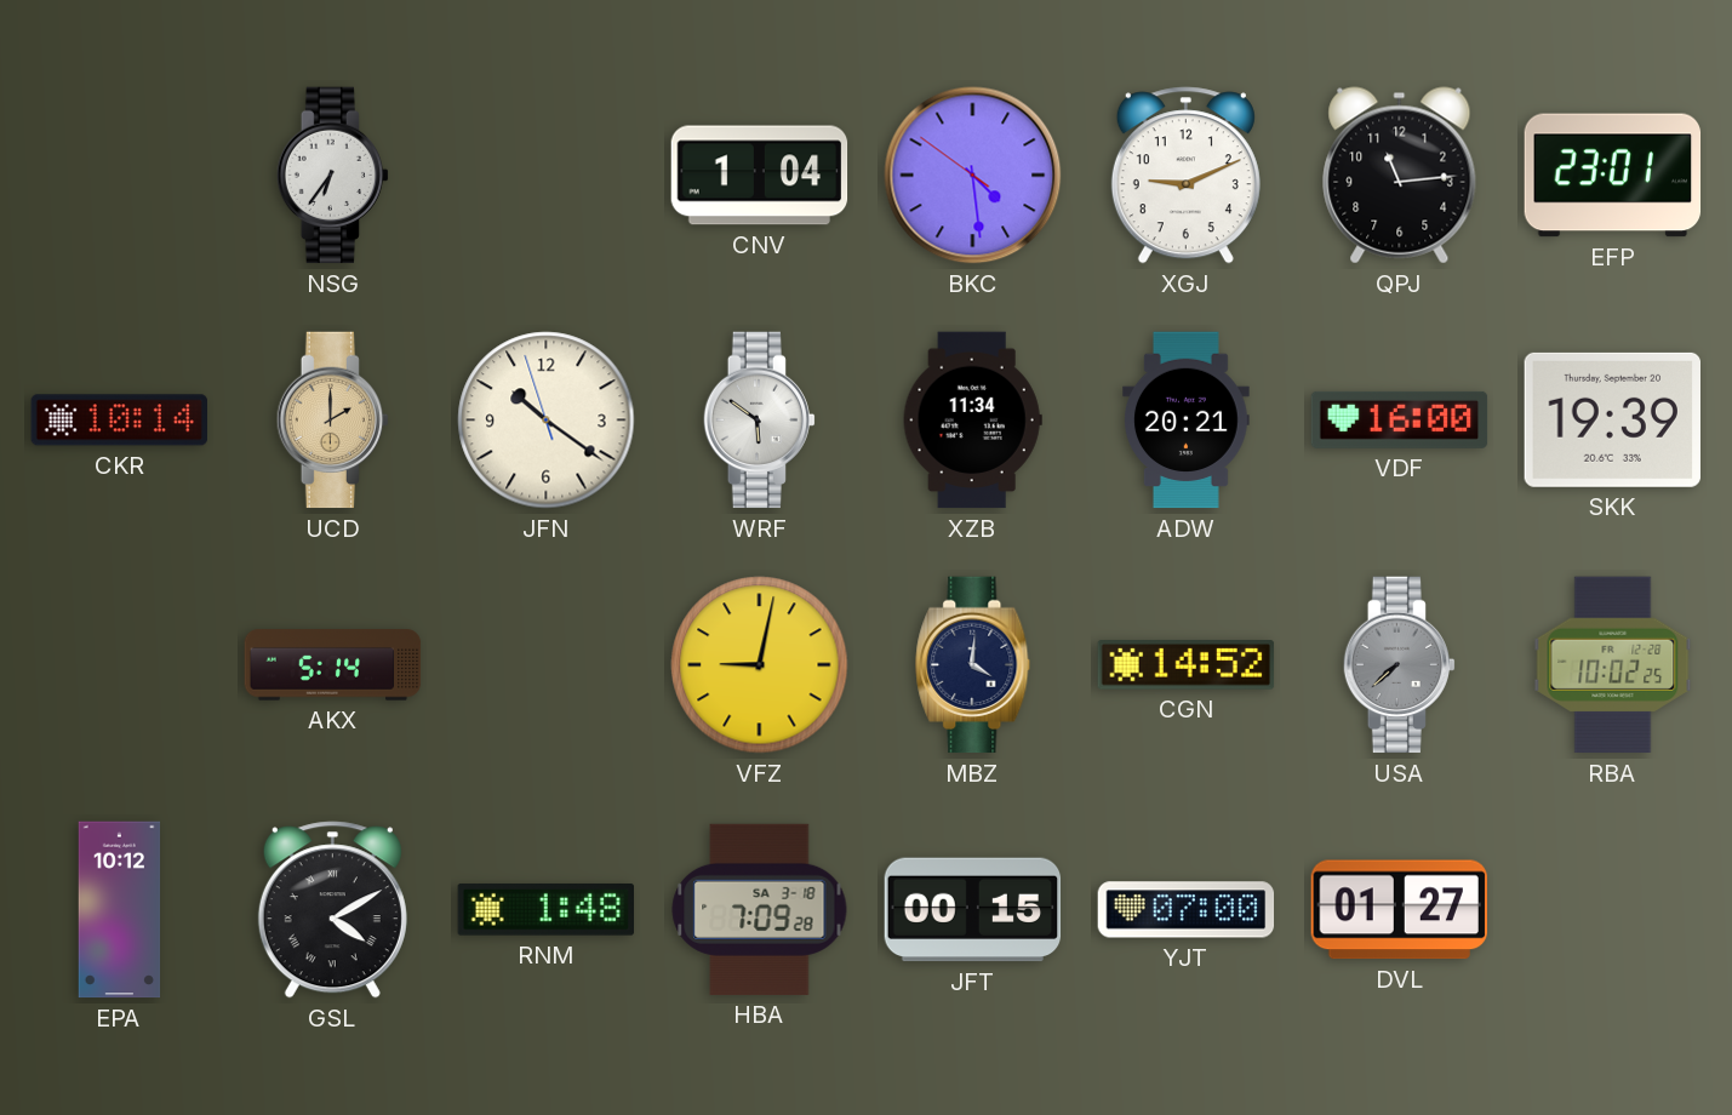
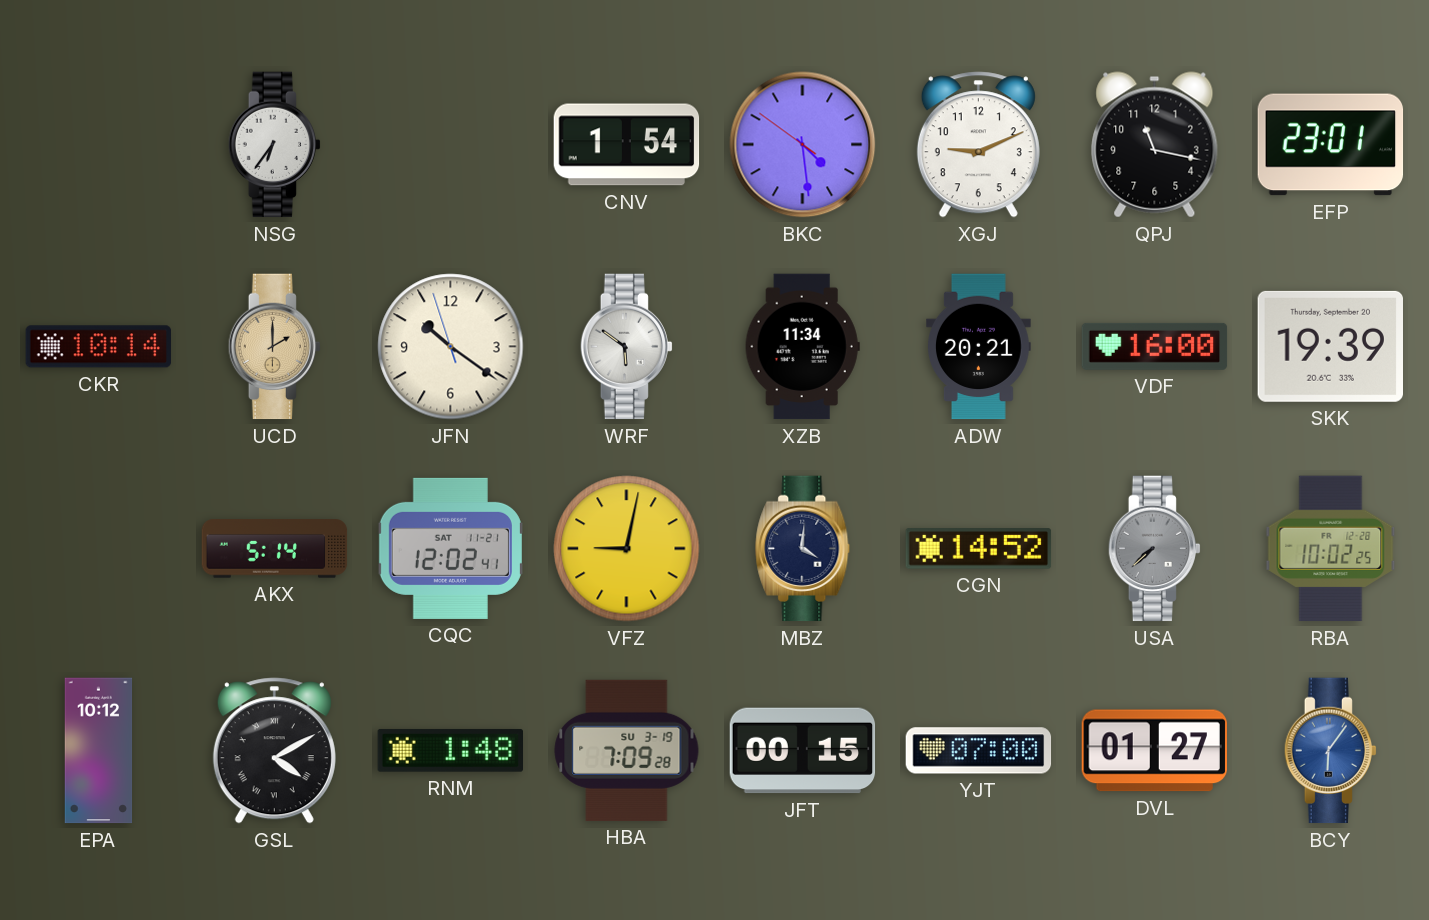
CNV: 1:04 -> 1:54 (627, 145)
QPJ: 11:14 -> 11:17 (1155, 145)
CQC: none -> 12:02 (450, 548)
HBA date: SA 3-18 -> SU 3-19 (627, 750)
BCY: none -> 6:06 (1330, 751)
